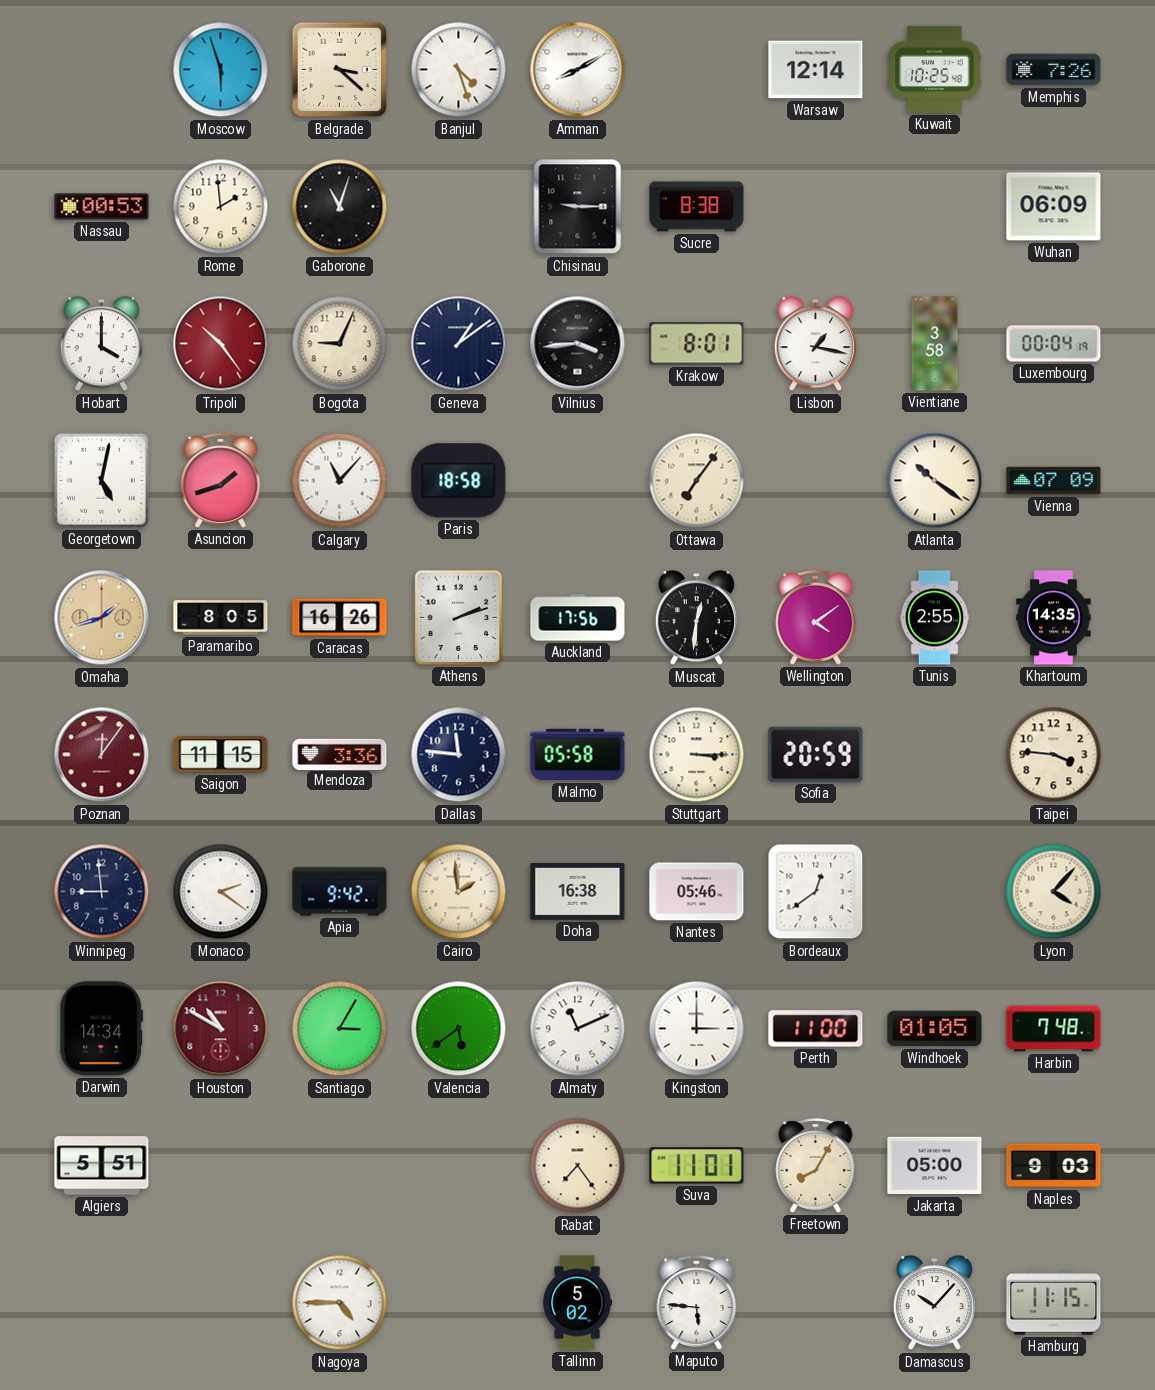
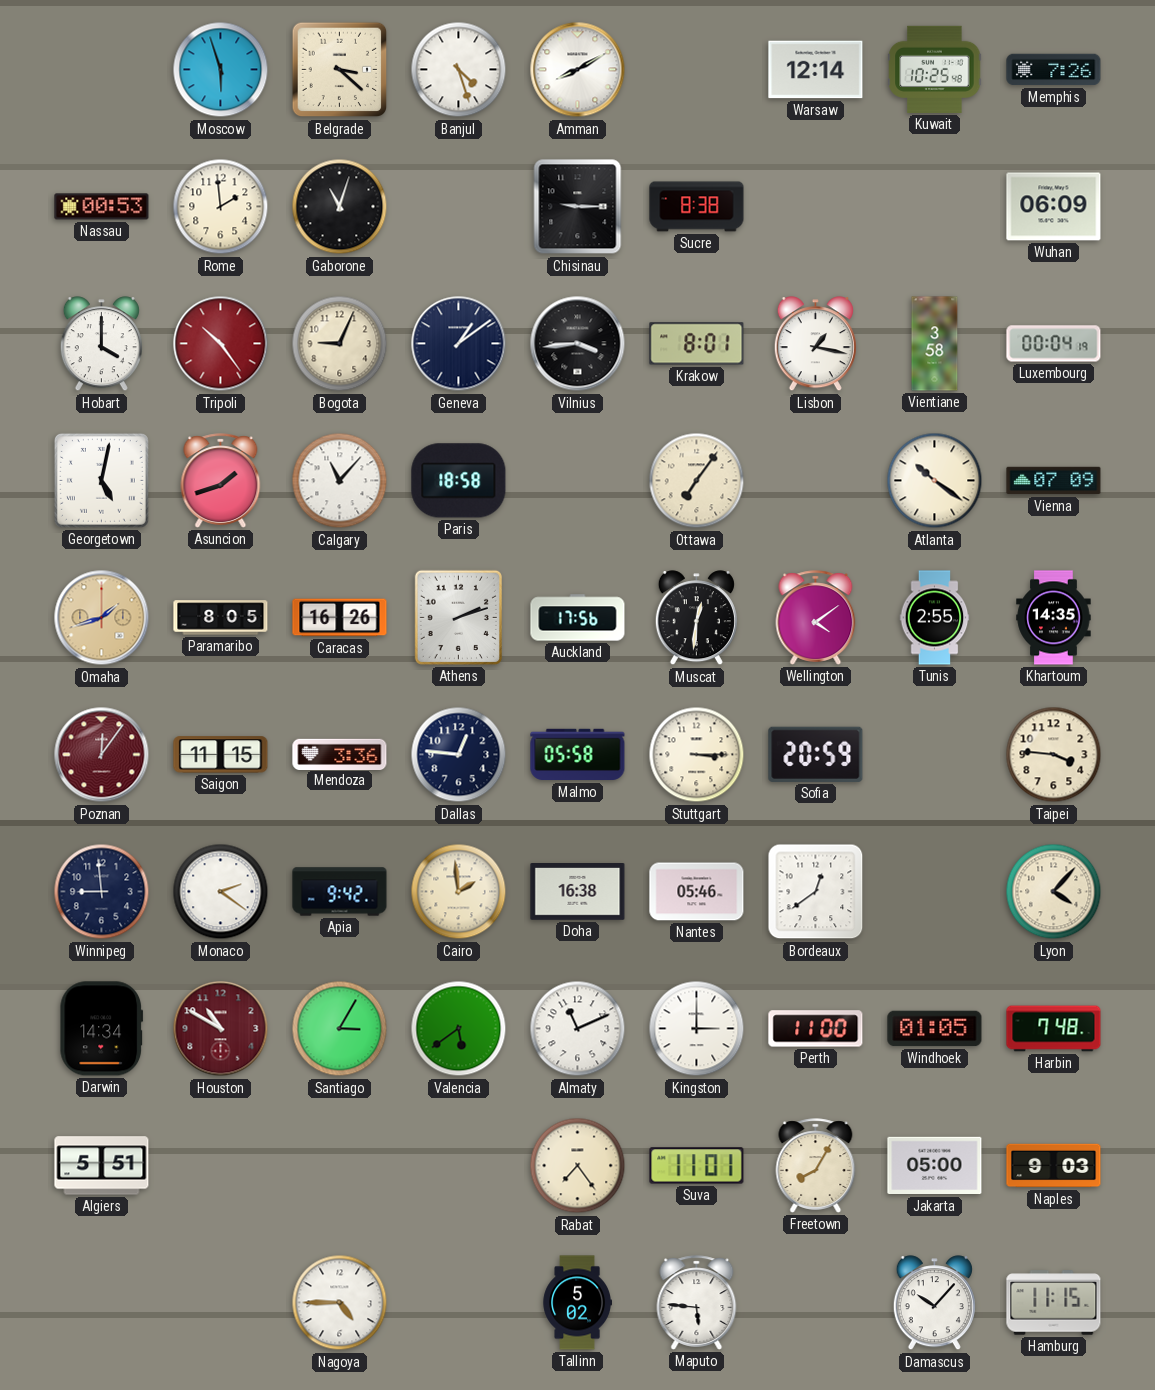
Dallas: 11:46 -> 12:46 (459, 755)
